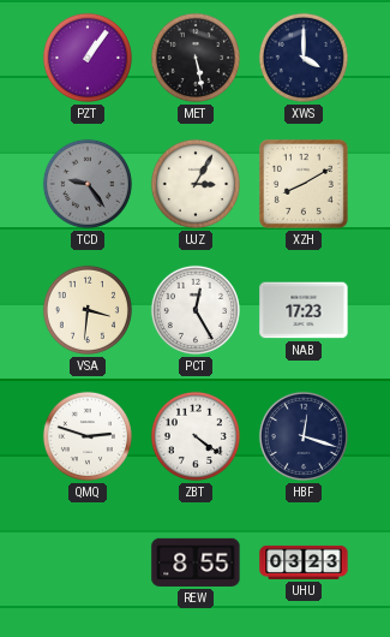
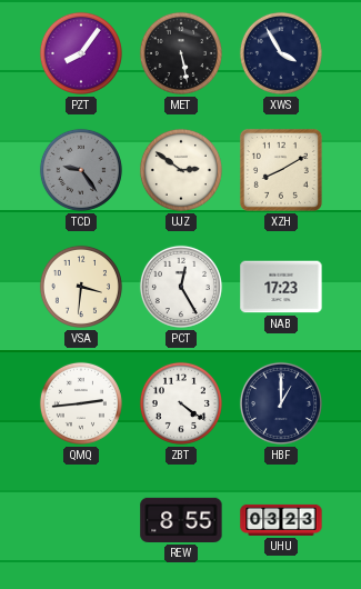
PZT: 1:06 -> 8:06 (81, 53)
XWS: 4:00 -> 3:55 (281, 53)
UJZ: 3:05 -> 2:51 (181, 170)
QMQ: 2:48 -> 2:44 (81, 403)
HBF: 12:18 -> 1:00 (281, 403)
